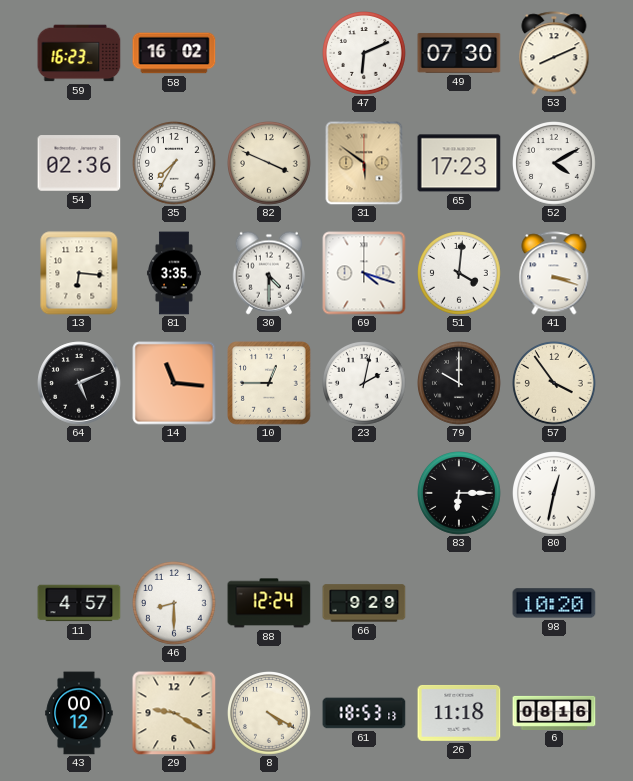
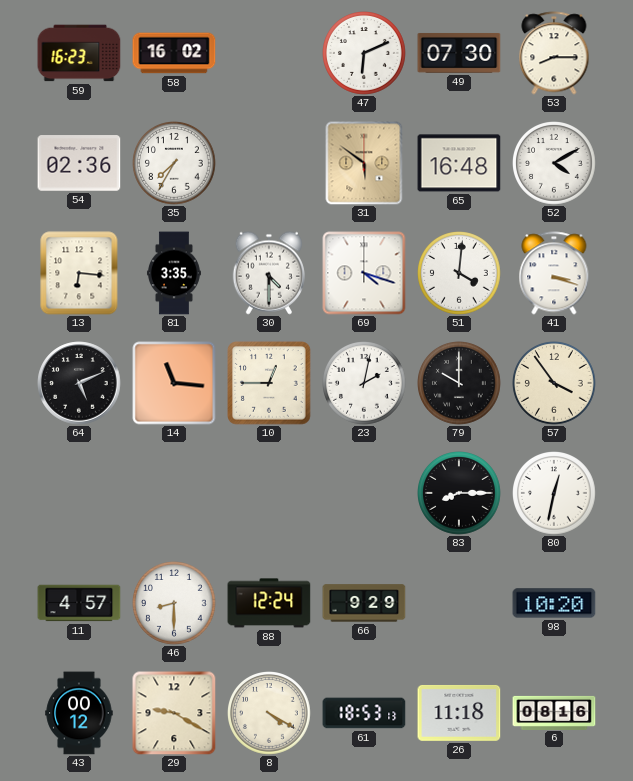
53: 8:11 -> 8:15 (554, 53)
82: 3:49 -> none (270, 164)
65: 17:23 -> 16:48 (459, 163)
83: 6:15 -> 8:15 (460, 494)
